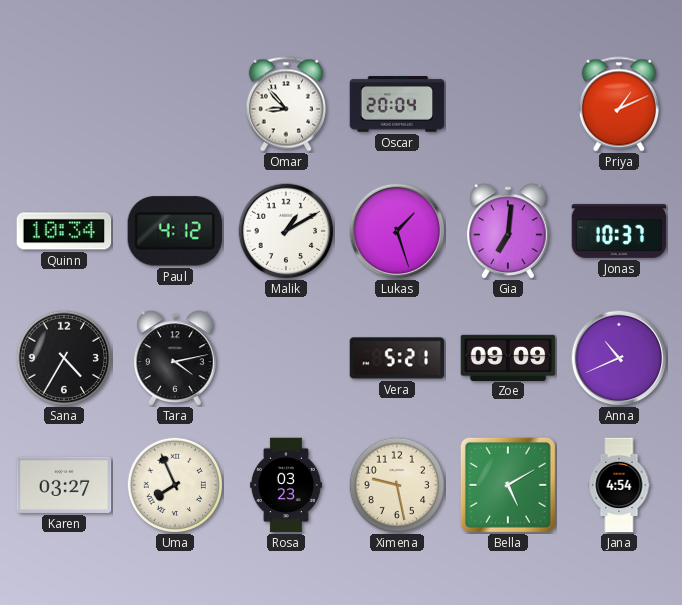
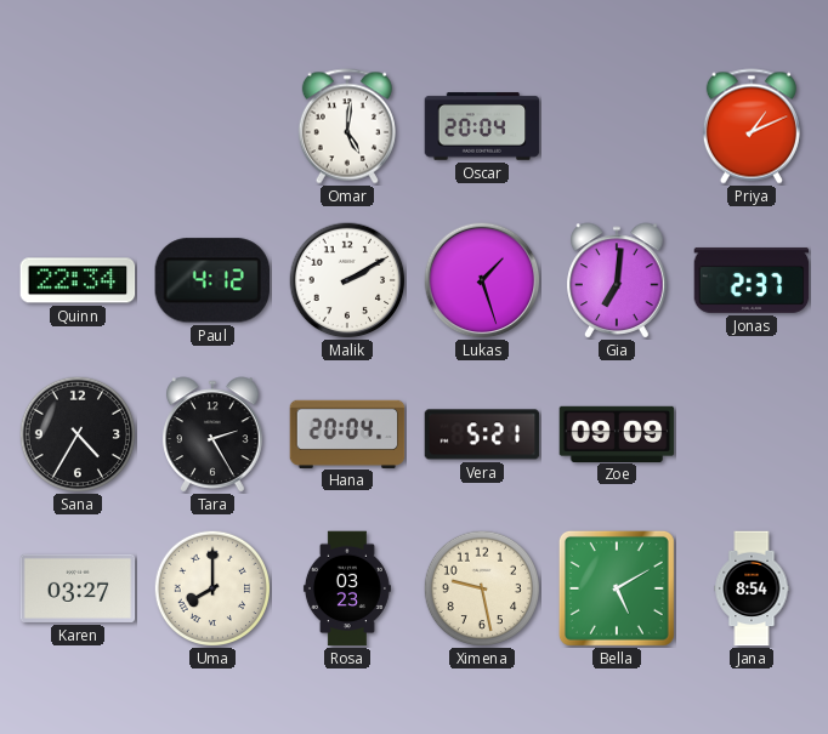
Omar: 8:53 -> 5:01 (347, 126)
Quinn: 10:34 -> 22:34 (78, 280)
Malik: 1:10 -> 2:10 (347, 280)
Jonas: 10:37 -> 2:37 (752, 280)
Tara: 4:13 -> 2:25 (212, 434)
Hana: none -> 20:04 (347, 433)
Anna: 10:41 -> none (619, 358)
Uma: 7:56 -> 8:00 (212, 588)
Jana: 4:54 -> 8:54 (752, 588)
